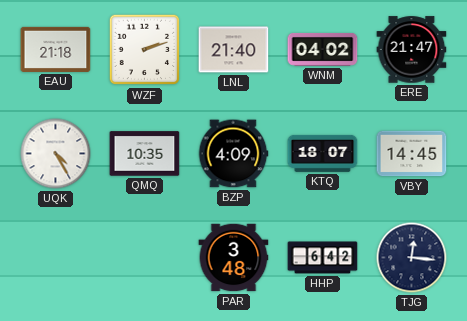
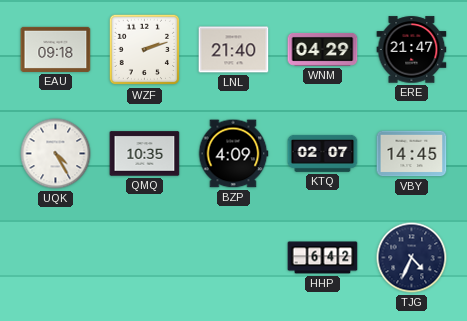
EAU: 21:18 -> 09:18 (56, 49)
WNM: 04:02 -> 04:29 (323, 49)
KTQ: 18:07 -> 02:07 (323, 153)
PAR: 3:48 -> none (234, 258)
TJG: 12:16 -> 4:34 (412, 258)
